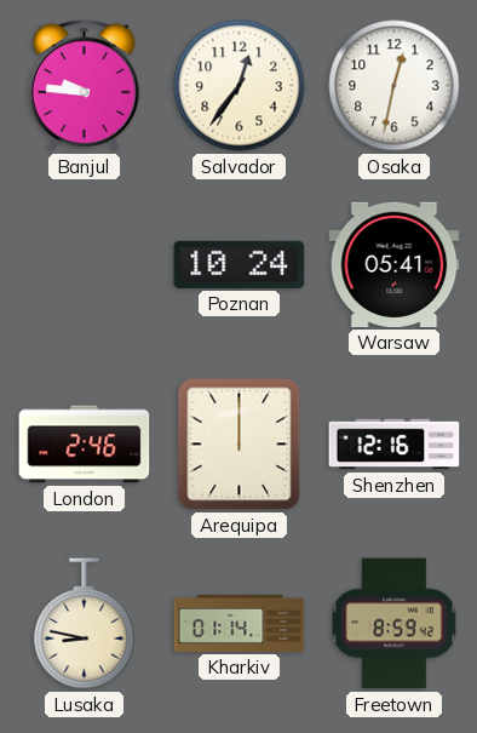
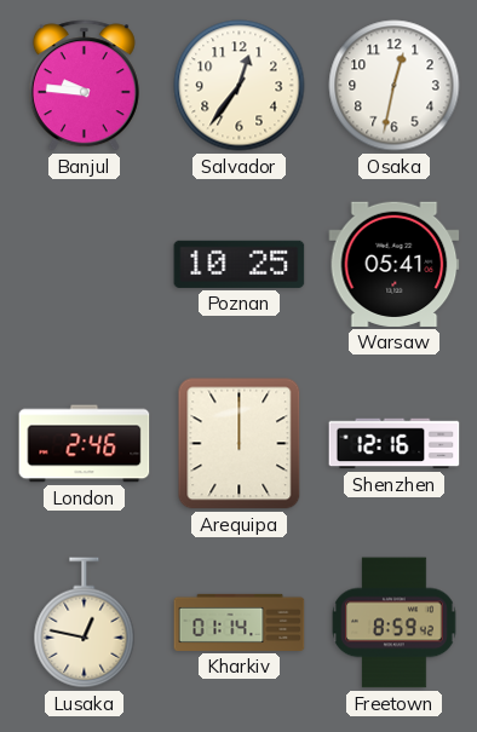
Poznan: 10:24 -> 10:25 (240, 264)
Lusaka: 8:47 -> 12:47 (85, 623)
